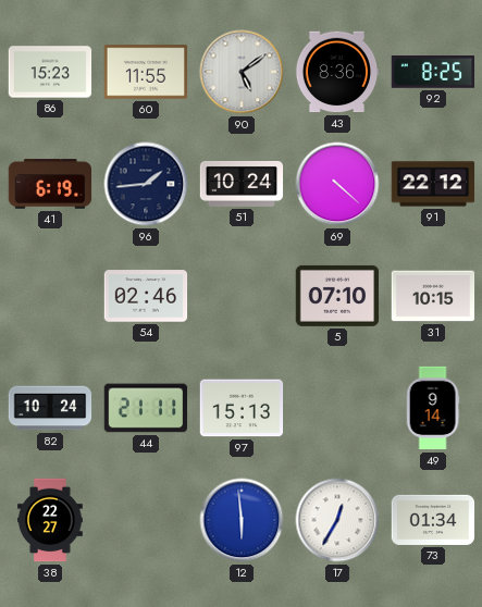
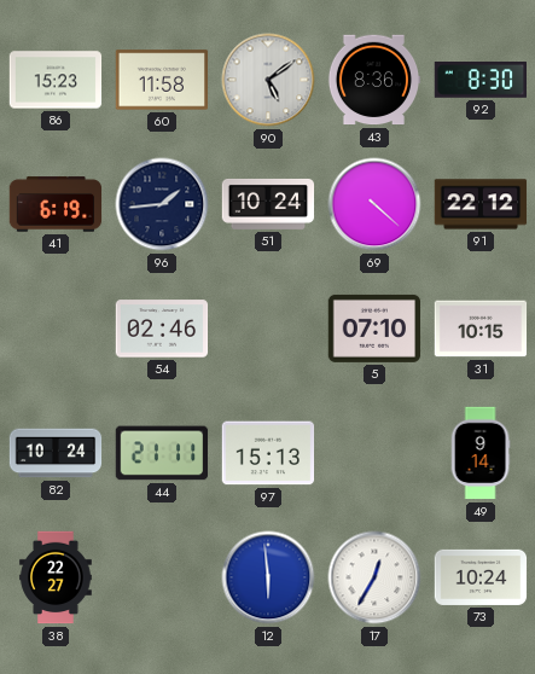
60: 11:55 -> 11:58 (162, 80)
92: 8:25 -> 8:30 (479, 81)
73: 01:34 -> 10:24 (481, 577)
